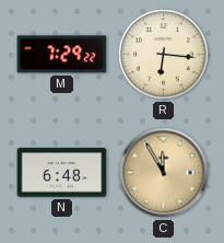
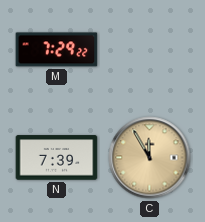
R: 6:16 -> none (164, 55)
N: 6:48 -> 7:39 (57, 158)
